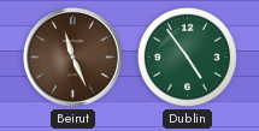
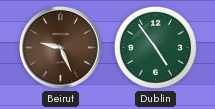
Beirut: 11:26 -> 9:26 (60, 47)
